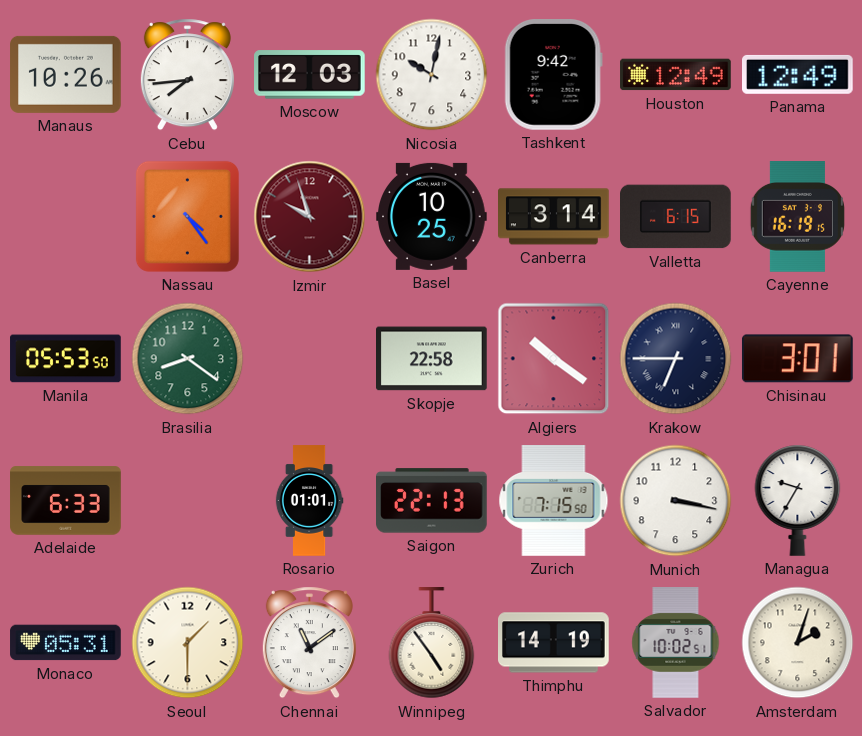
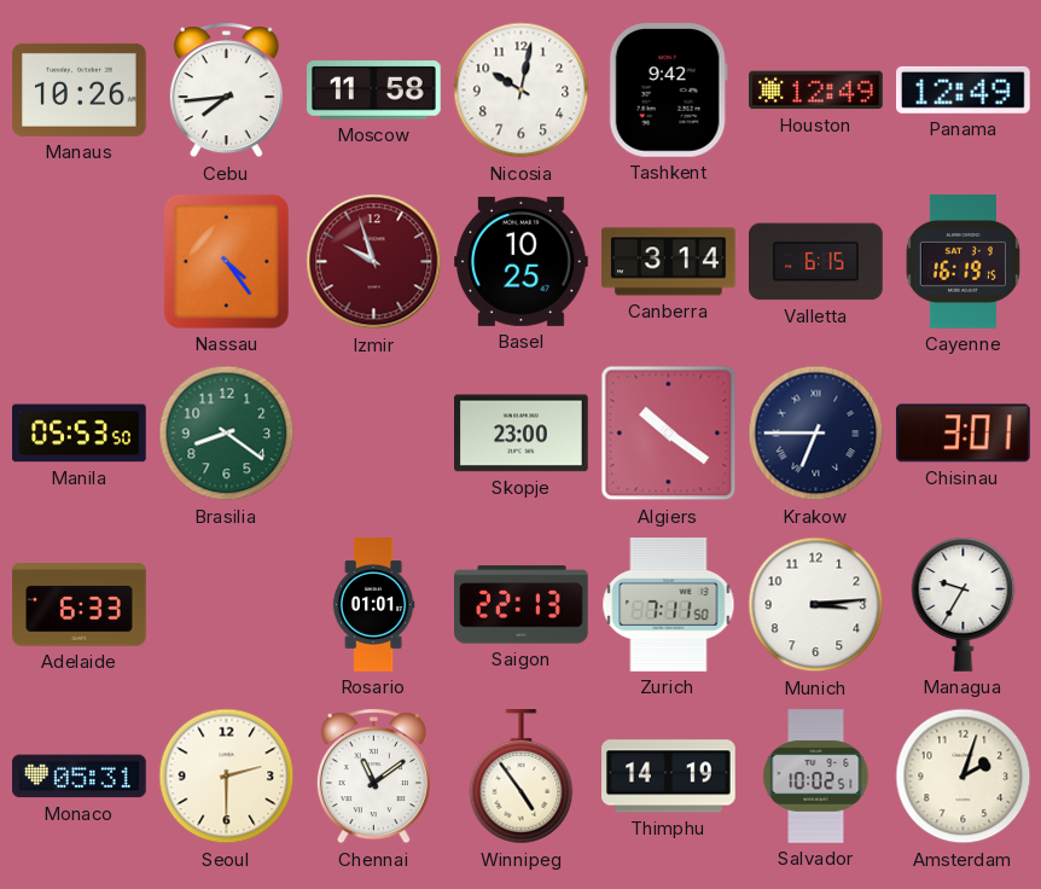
Moscow: 12:03 -> 11:58 (374, 91)
Skopje: 22:58 -> 23:00 (522, 434)
Zurich: 7:15 -> 7:11 (669, 605)
Munich: 3:17 -> 3:14 (816, 605)
Seoul: 1:30 -> 2:30 (227, 777)
